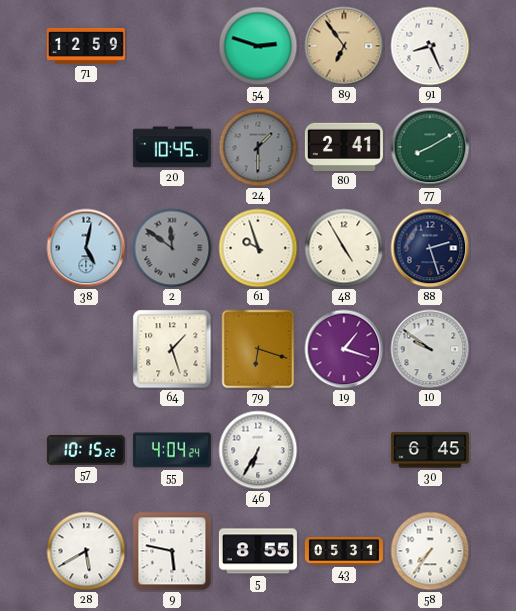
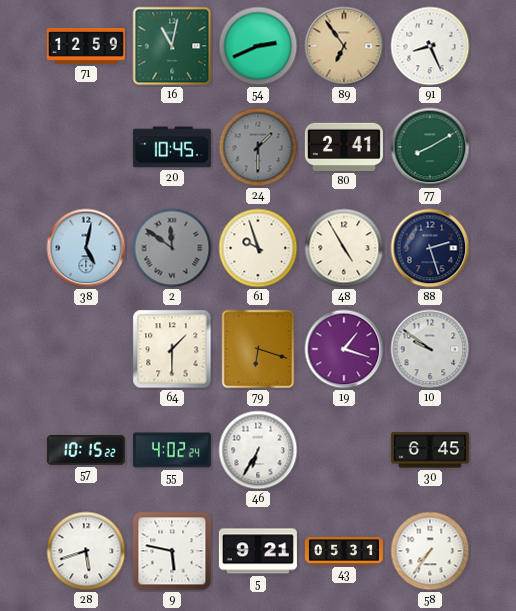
16: none -> 11:02 (172, 46)
54: 2:48 -> 2:41 (258, 46)
64: 1:27 -> 1:30 (172, 349)
55: 4:04 -> 4:02 (172, 450)
28: 5:40 -> 5:42 (86, 551)
5: 8:55 -> 9:21 (258, 551)
